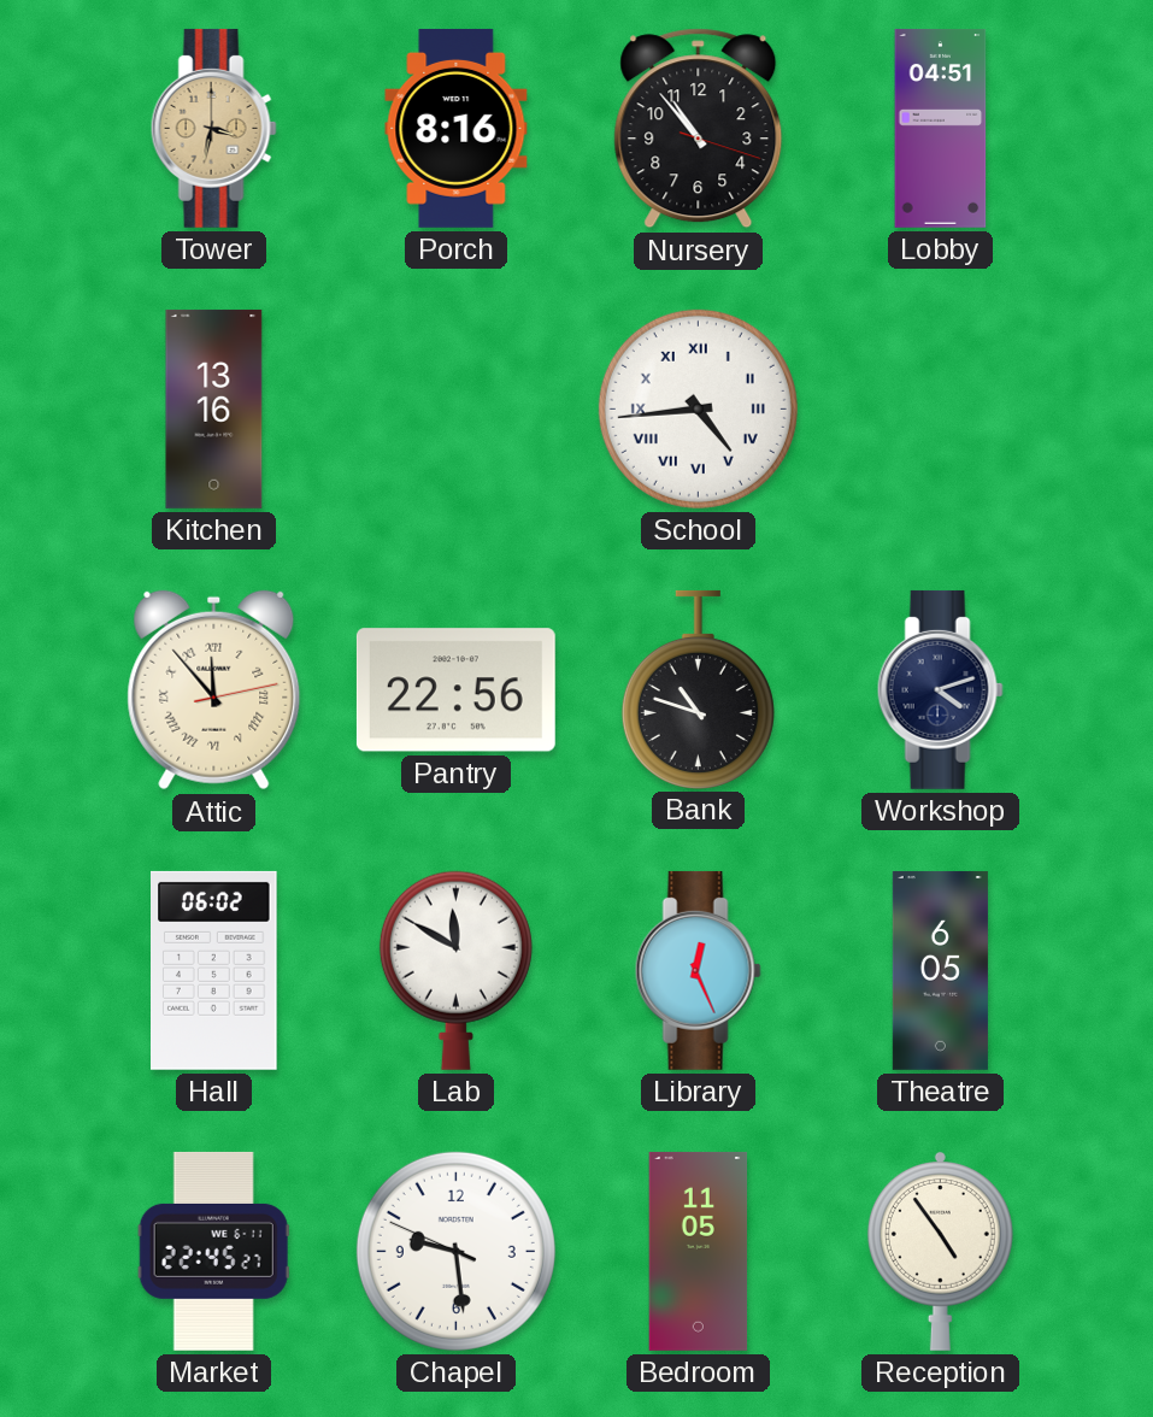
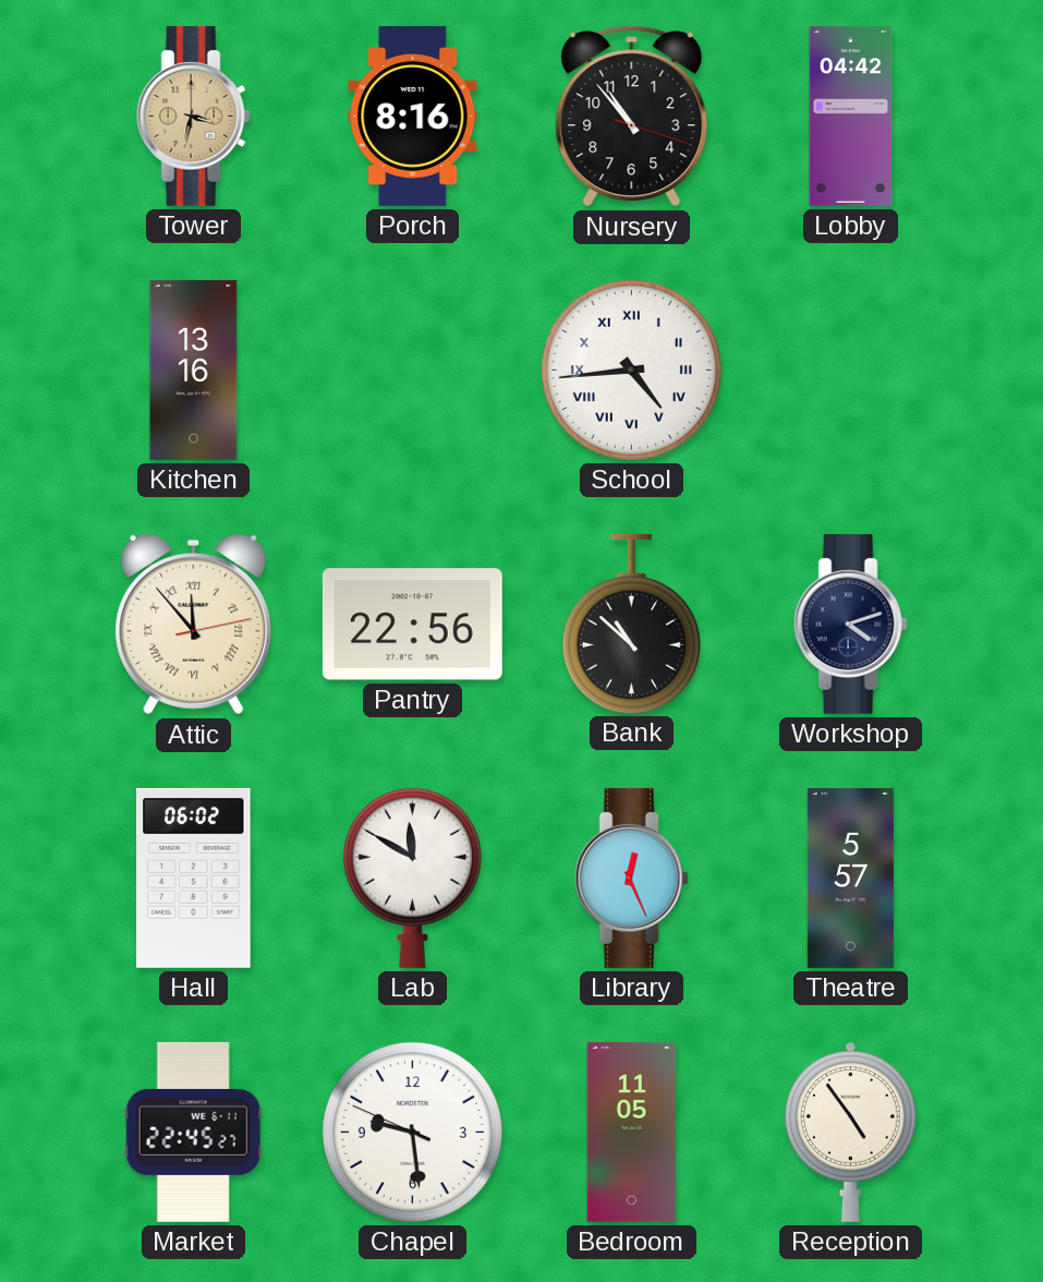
Lobby: 04:51 -> 04:42 (851, 116)
Bank: 10:48 -> 10:52 (631, 624)
Theatre: 6:05 -> 5:57 (850, 878)
